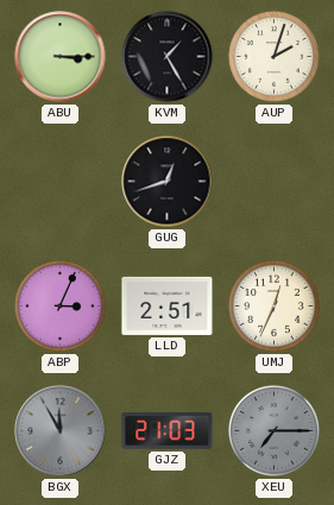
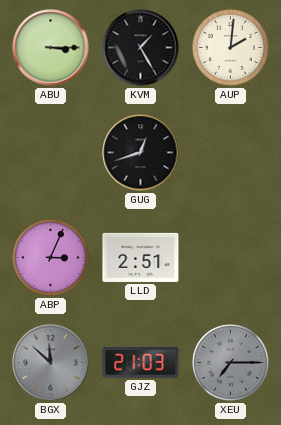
AUP: 2:03 -> 2:01 (231, 48)
UMJ: 12:34 -> none (275, 307)
BGX: 11:55 -> 11:52 (51, 363)
